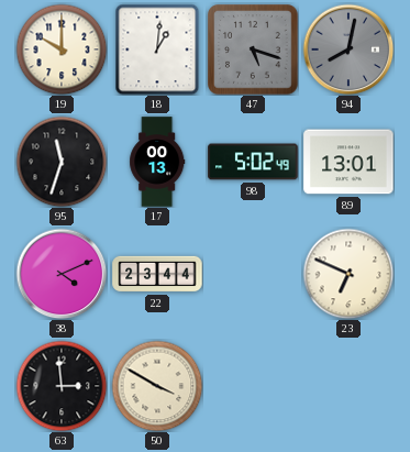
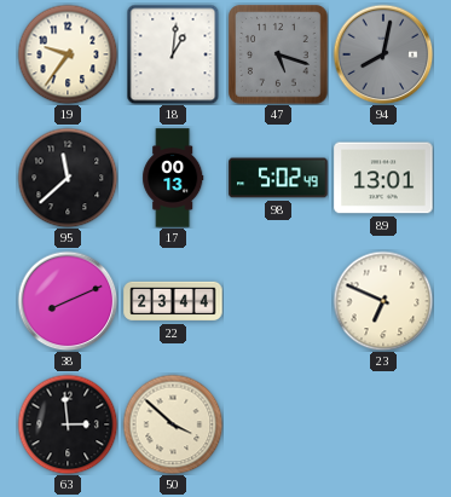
19: 10:00 -> 9:36 (68, 54)
95: 11:33 -> 11:38 (68, 178)
38: 4:11 -> 8:11 (68, 301)
50: 3:50 -> 3:52 (173, 424)
